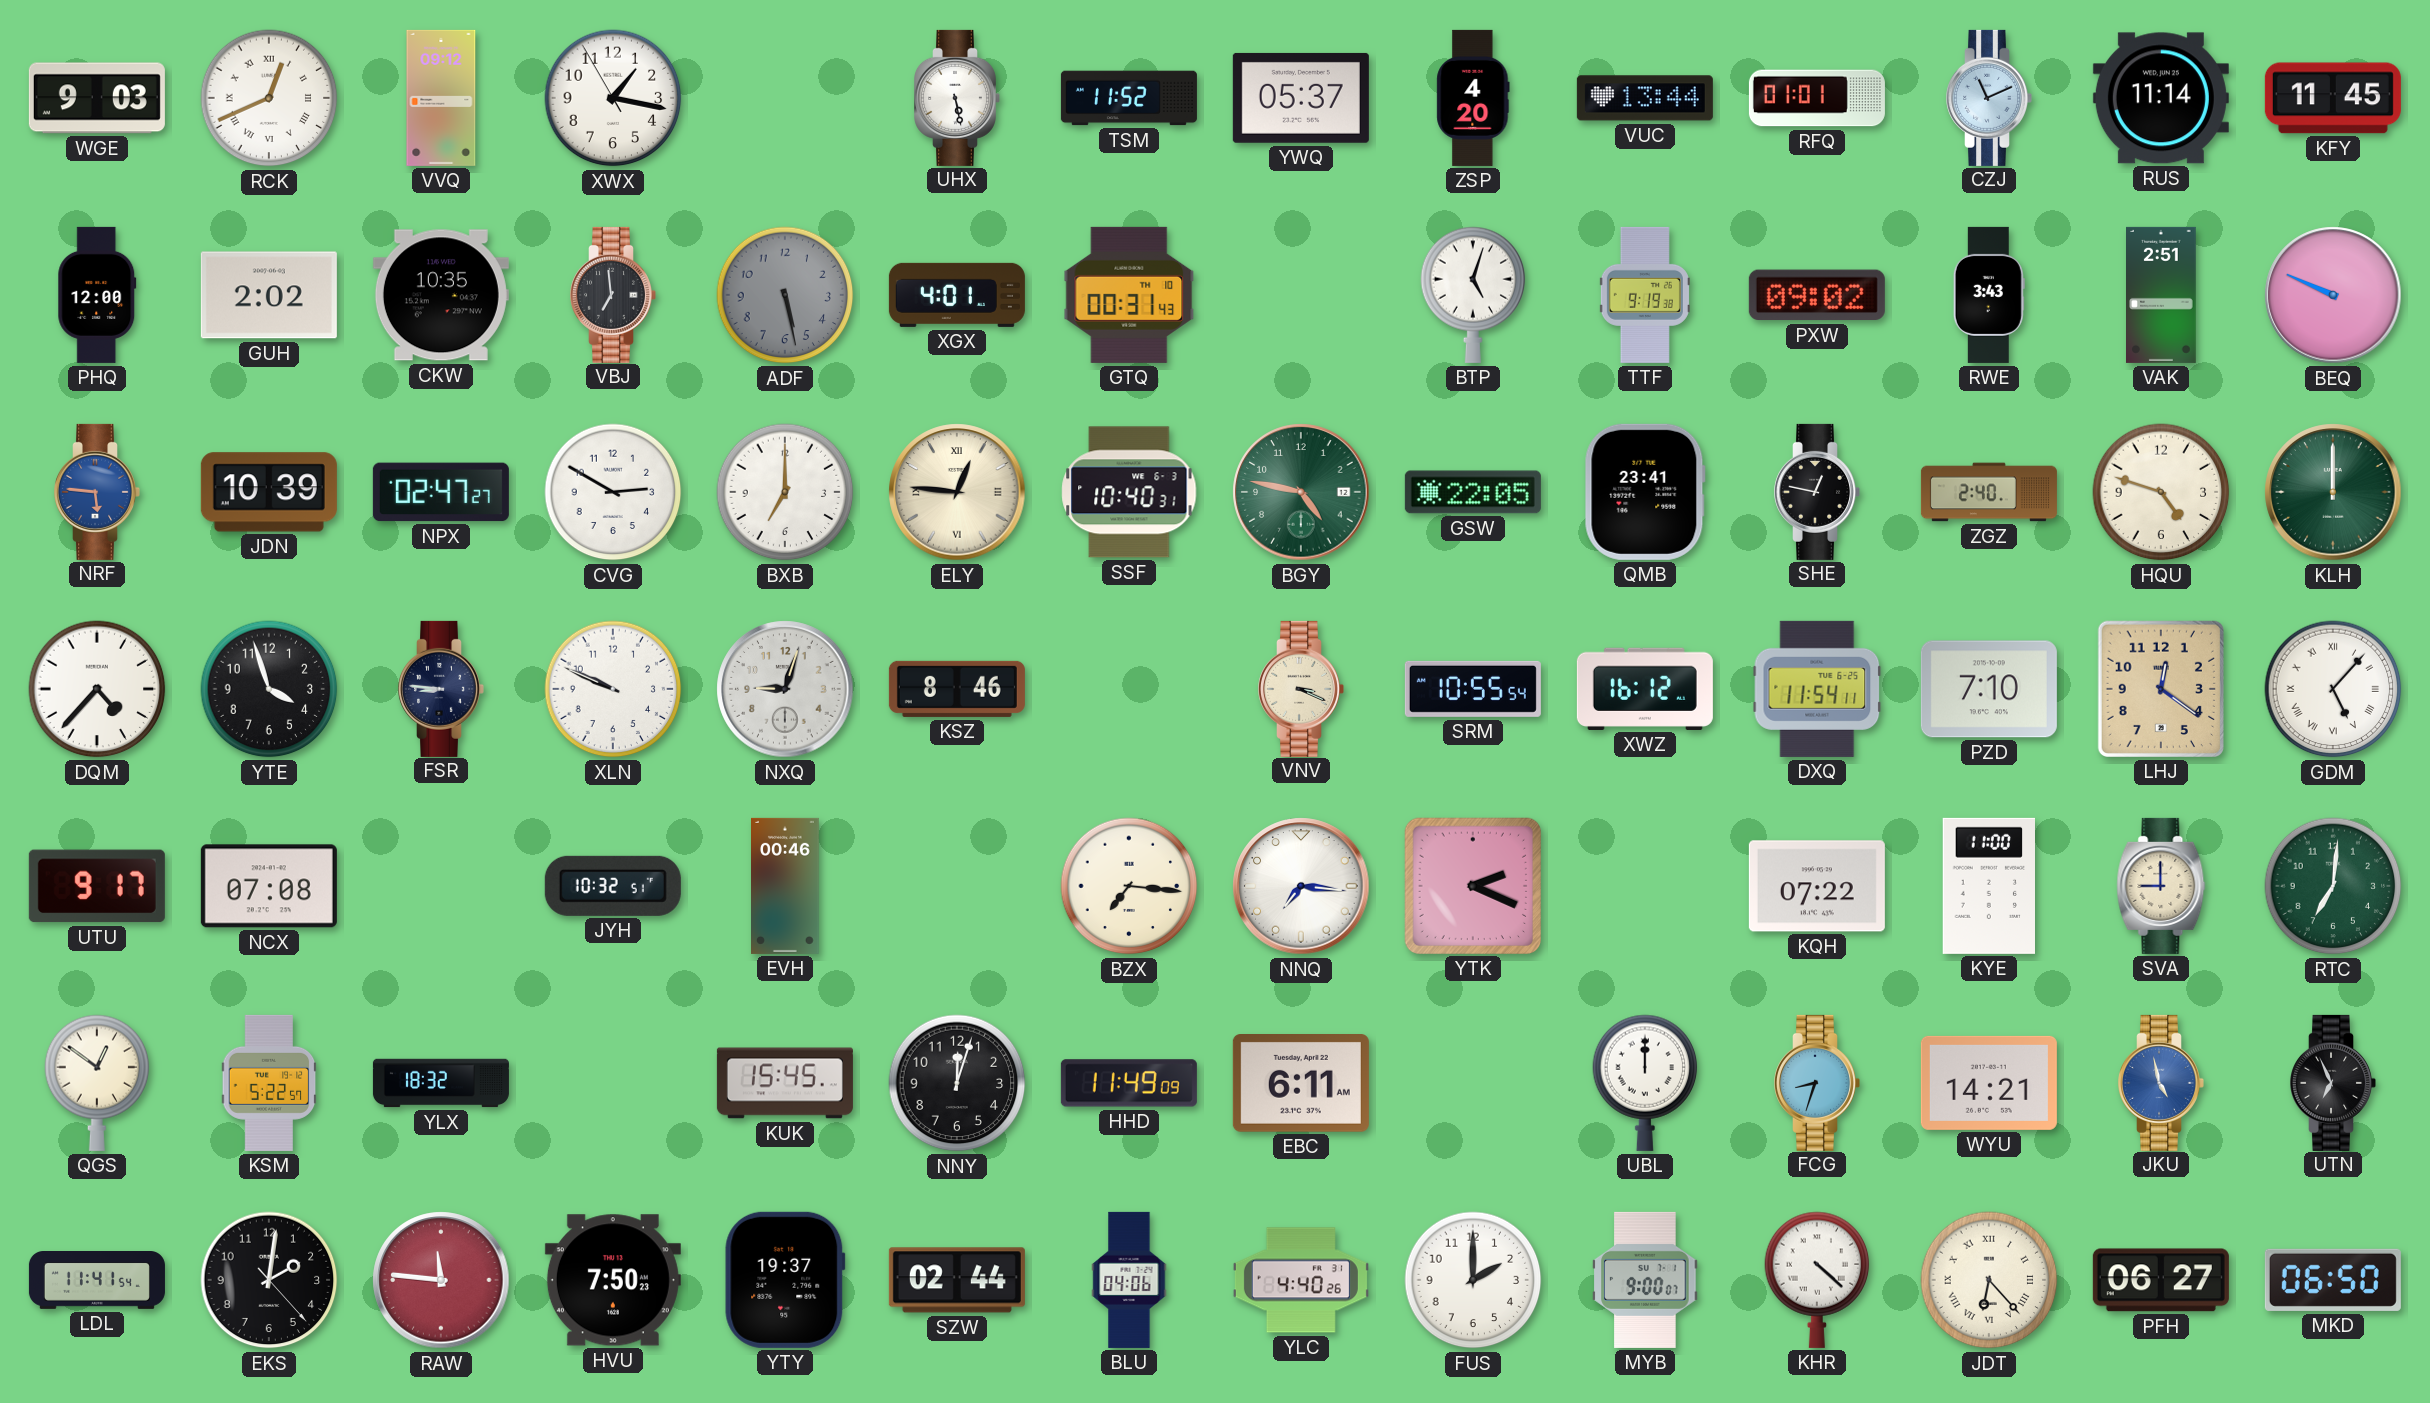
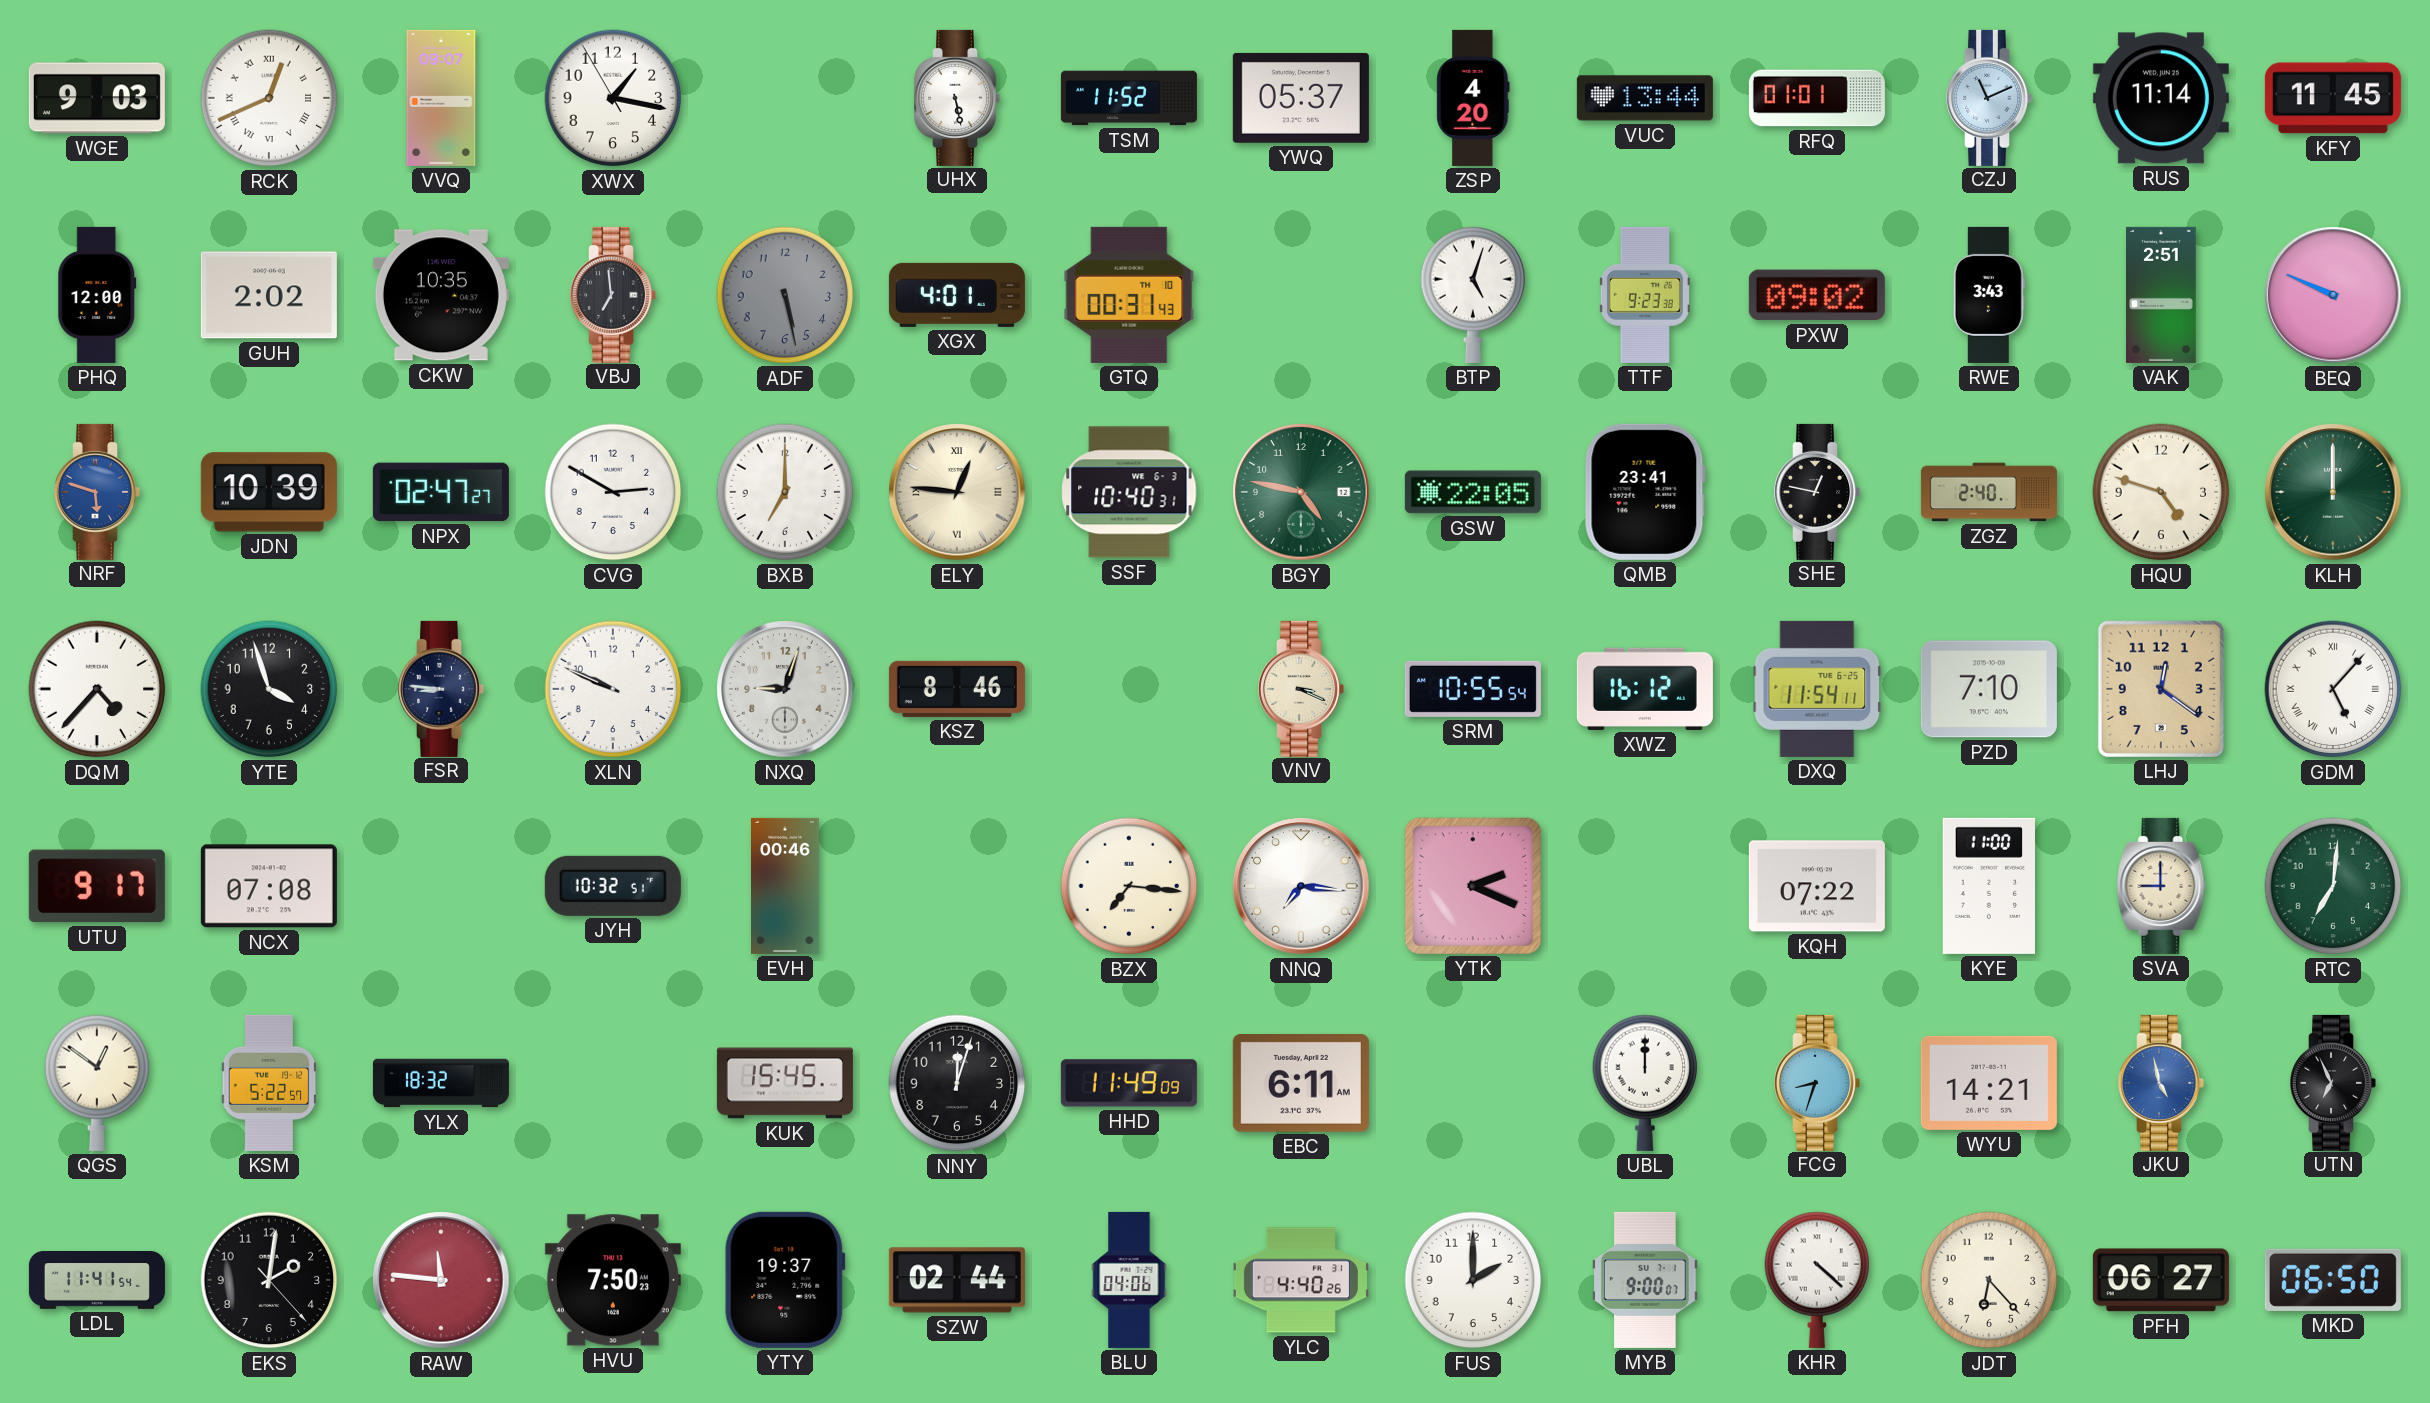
VVQ: 09:12 -> 09:07 (441, 98)
TTF: 9:19 -> 9:23 (1645, 295)
NRF: 5:46 -> 5:48 (97, 492)
JDT numerals: Roman -> Arabic (1989, 1280)
